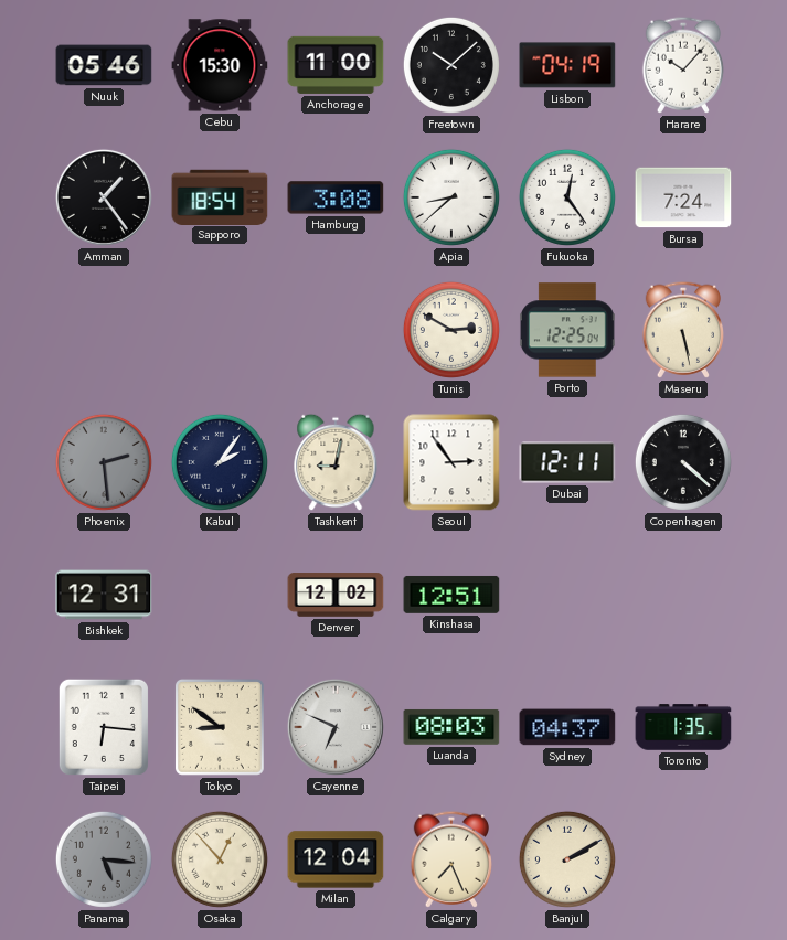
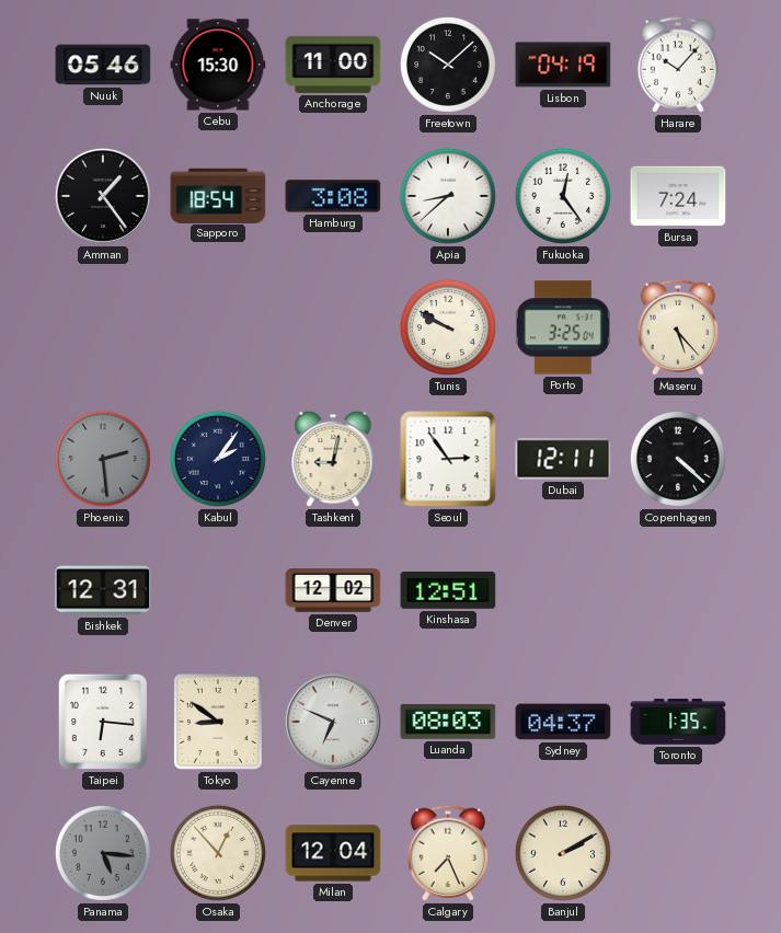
Tunis: 2:50 -> 9:50 (448, 327)
Porto: 12:25 -> 3:25 (563, 327)
Maseru: 5:28 -> 5:23 (677, 327)
